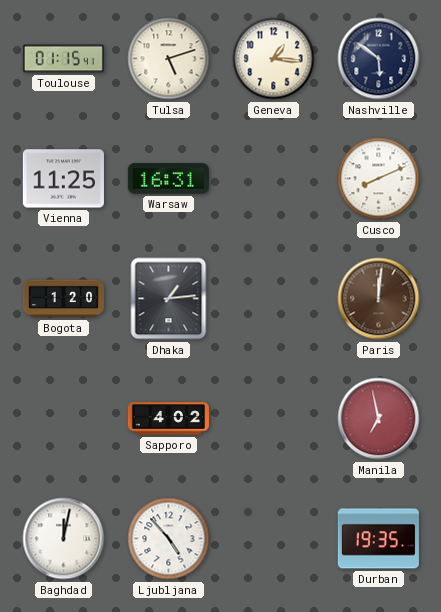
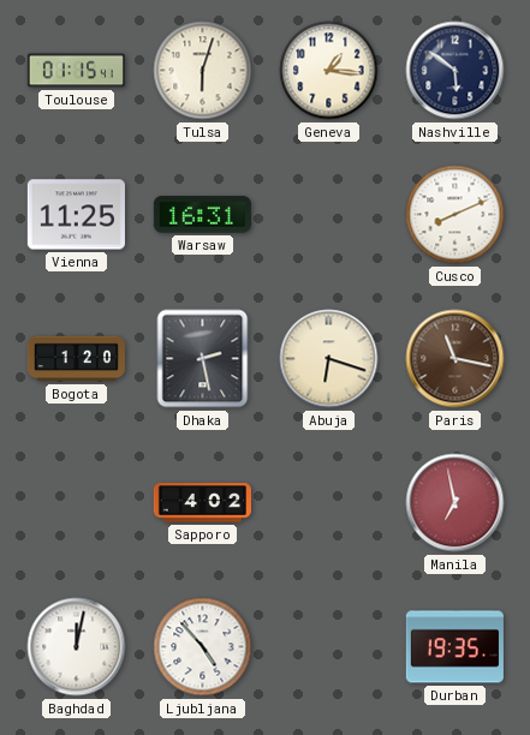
Tulsa: 5:12 -> 6:03 (203, 71)
Dhaka: 1:14 -> 2:28 (203, 359)
Abuja: none -> 6:18 (329, 359)
Paris: 12:01 -> 11:17 (455, 359)
